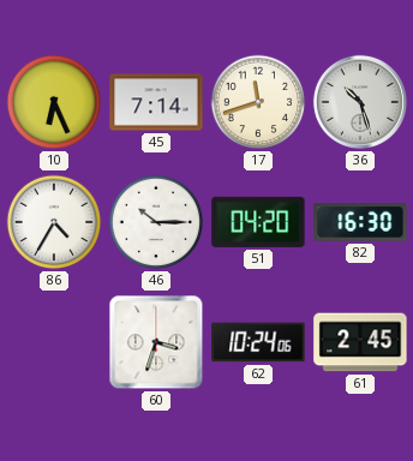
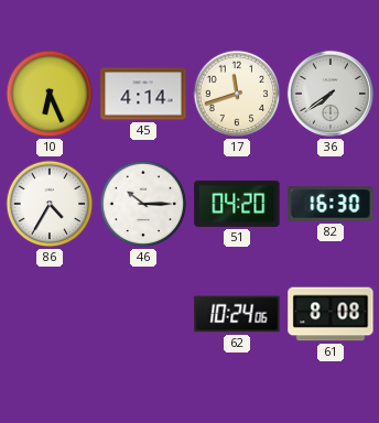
45: 7:14 -> 4:14 (143, 94)
36: 10:27 -> 7:39 (331, 94)
60: 3:33 -> none (156, 342)
61: 2:45 -> 8:08 (331, 314)
